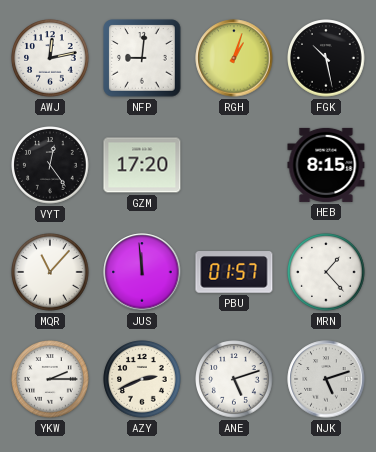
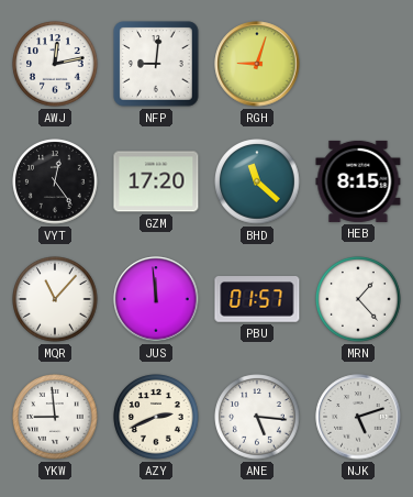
RGH: 1:03 -> 9:03 (257, 64)
FGK: 10:28 -> none (326, 58)
BHD: none -> 11:22 (257, 181)
YKW: 2:15 -> 8:59 (55, 417)
ANE: 5:12 -> 5:16 (257, 417)
